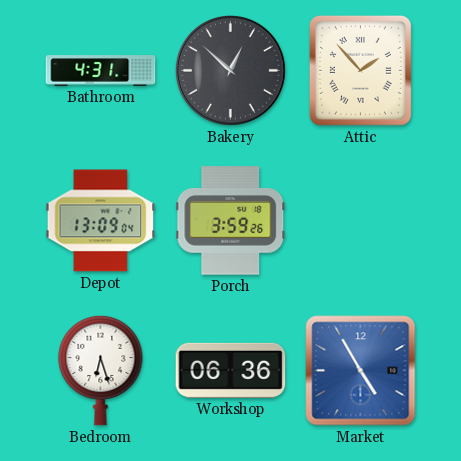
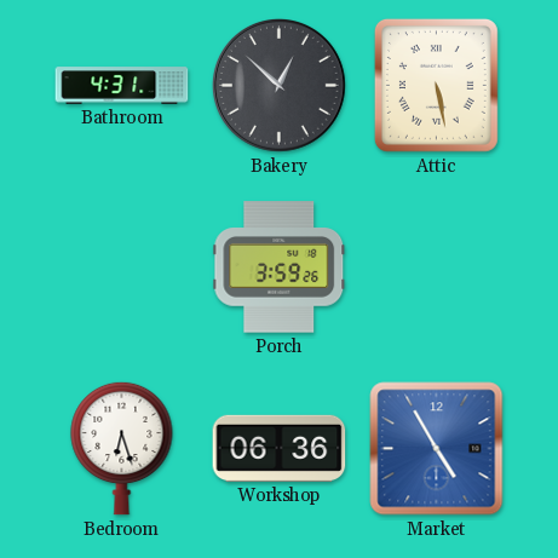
Attic: 1:53 -> 5:28 (436, 85)
Depot: 13:09 -> none (101, 221)
